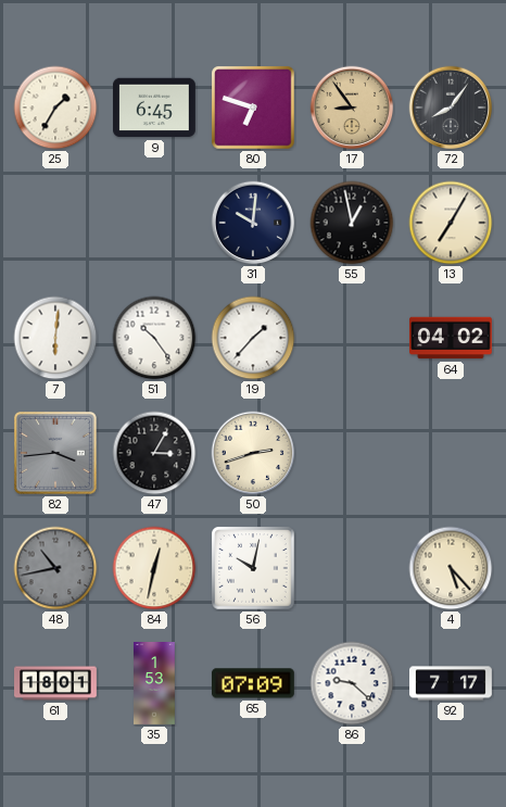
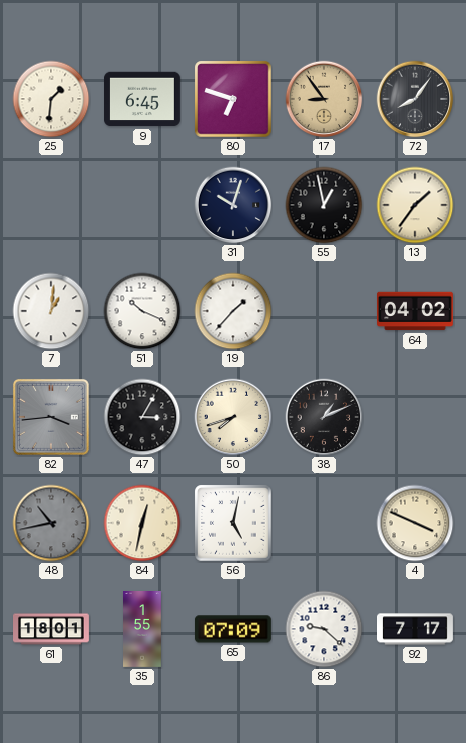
25: 1:35 -> 1:31 (51, 99)
31: 10:01 -> 10:03 (233, 205)
13: 7:05 -> 1:36 (415, 205)
7: 6:01 -> 1:01 (51, 311)
51: 10:24 -> 10:19 (142, 311)
50: 2:42 -> 7:42 (233, 417)
38: none -> 1:11 (324, 417)
56: 10:02 -> 5:02 (233, 523)
4: 5:23 -> 3:49 (415, 523)
35: 1:53 -> 1:55 (143, 630)
